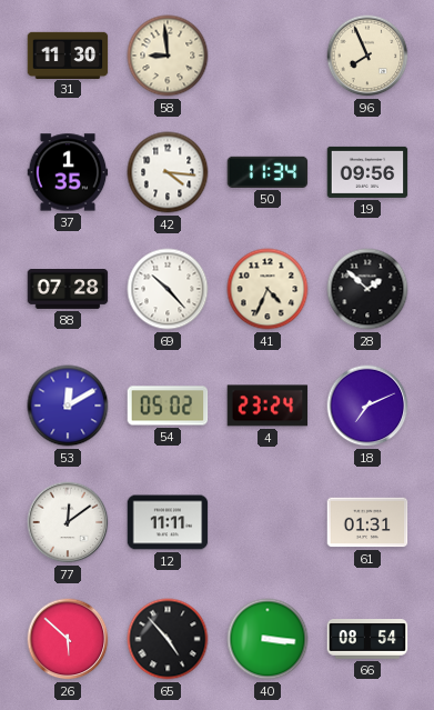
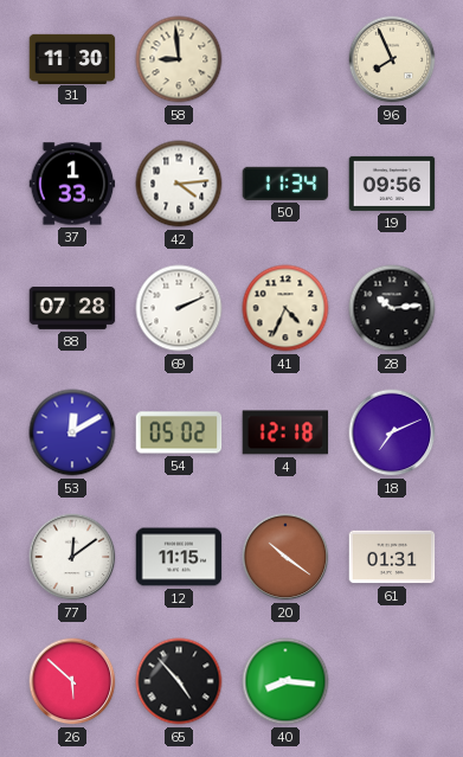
37: 1:35 -> 1:33 (72, 184)
42: 4:16 -> 4:14 (179, 184)
69: 10:23 -> 2:11 (179, 308)
28: 1:52 -> 10:14 (392, 308)
4: 23:24 -> 12:18 (285, 432)
12: 11:11 -> 11:15 (179, 557)
20: none -> 10:21 (285, 557)
40: 3:16 -> 8:16 (285, 681)
66: 08:54 -> none (367, 640)
